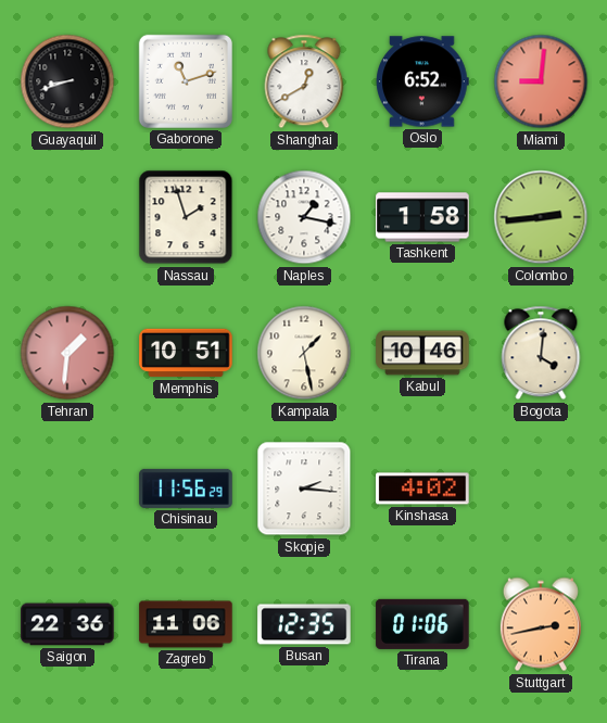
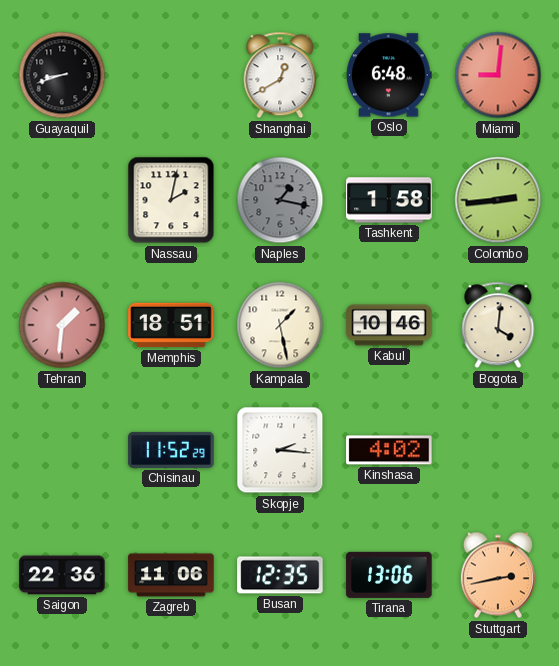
Gaborone: 11:12 -> none (186, 81)
Oslo: 6:52 -> 6:48 (389, 75)
Nassau: 1:57 -> 2:02 (171, 200)
Naples dial: white -> grey (280, 200)
Memphis: 10:51 -> 18:51 (171, 325)
Chisinau: 11:56 -> 11:52 (171, 450)
Tirana: 01:06 -> 13:06 (389, 575)
